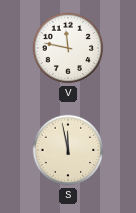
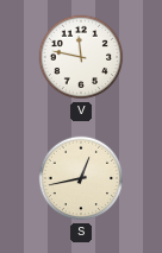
S: 11:58 -> 12:43 (81, 178)
